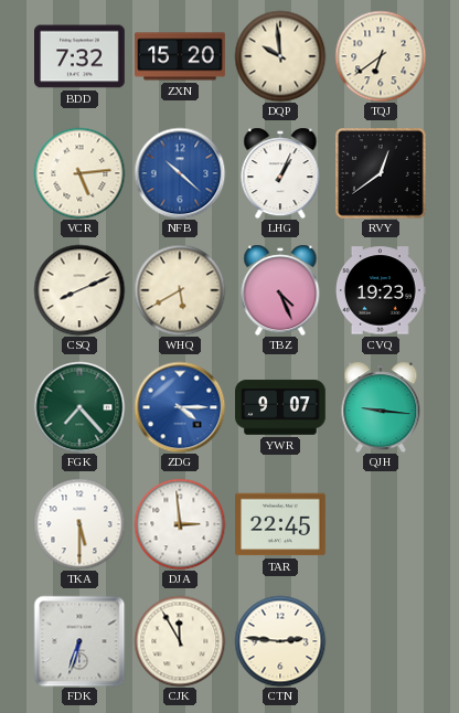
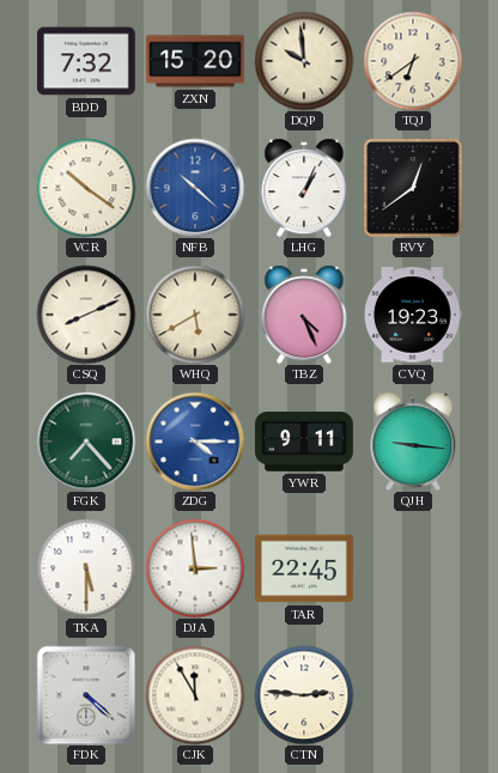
VCR: 5:14 -> 10:21 (86, 188)
YWR: 9:07 -> 9:11 (304, 442)
FDK: 6:33 -> 4:22 (86, 695)
